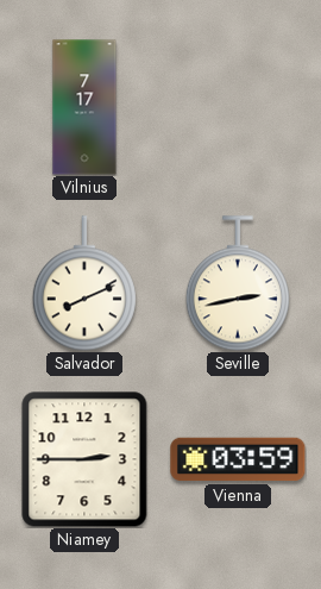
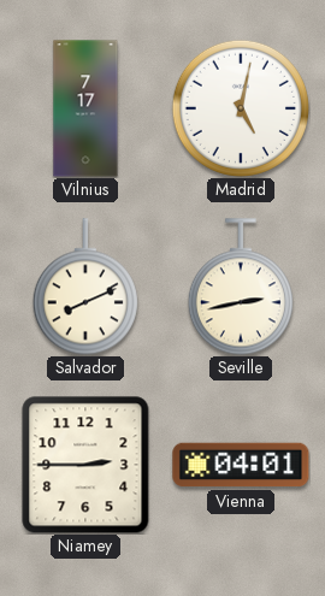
Madrid: none -> 5:02 (241, 108)
Vienna: 03:59 -> 04:01 (241, 465)
